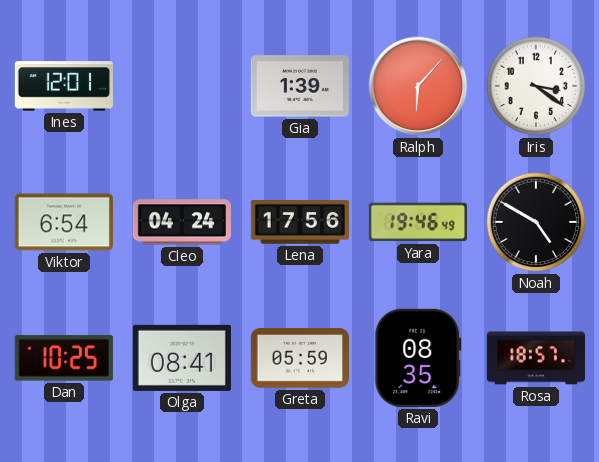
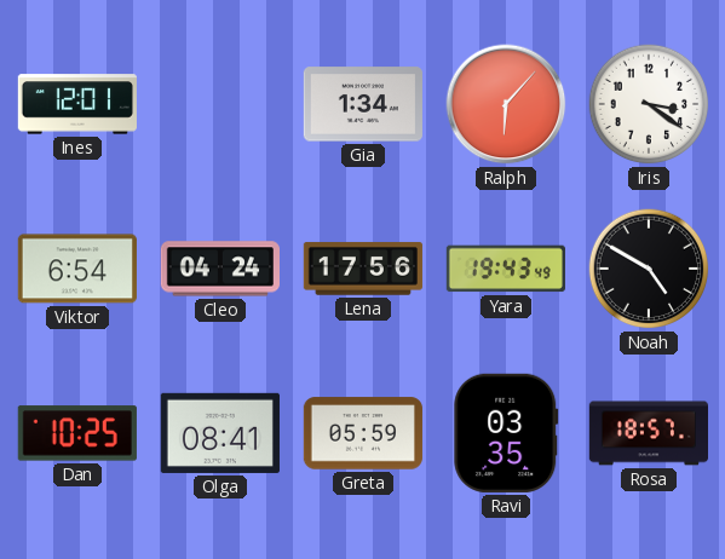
Gia: 1:39 -> 1:34 (363, 104)
Yara: 19:46 -> 19:43 (506, 269)
Ravi: 08:35 -> 03:35 (506, 433)
